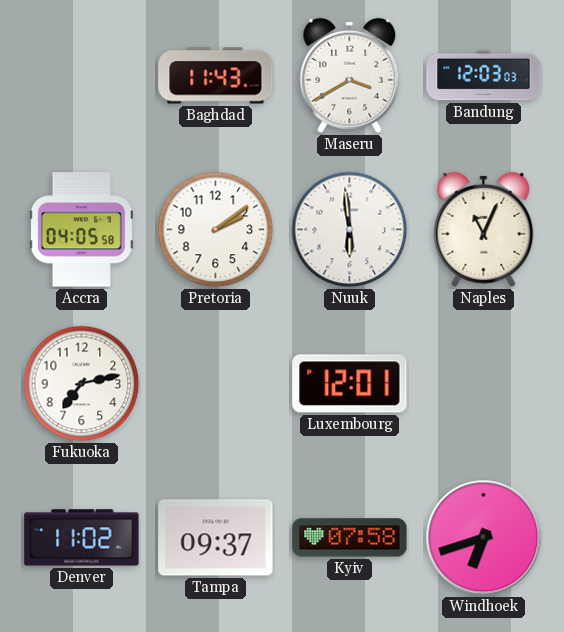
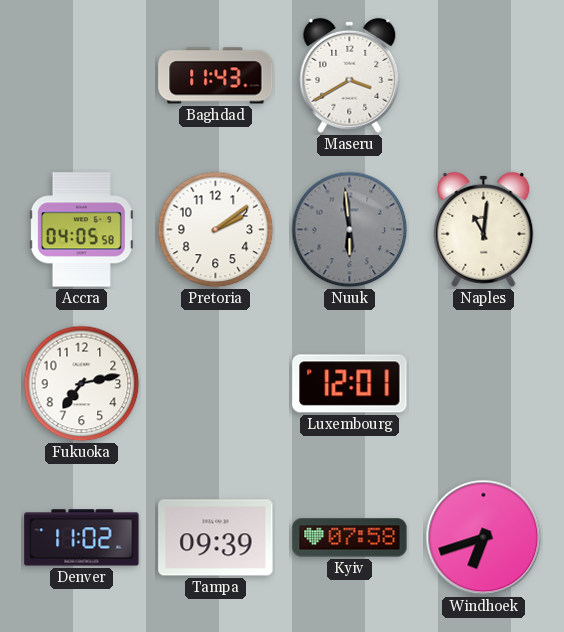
Bandung: 12:03 -> none (484, 76)
Nuuk dial: white -> grey (350, 230)
Naples: 11:04 -> 11:01 (484, 229)
Tampa: 09:37 -> 09:39 (216, 538)
